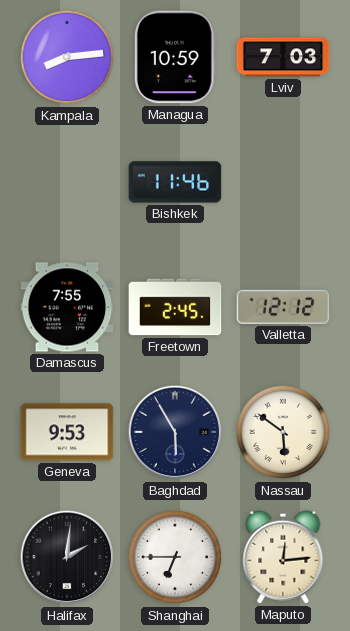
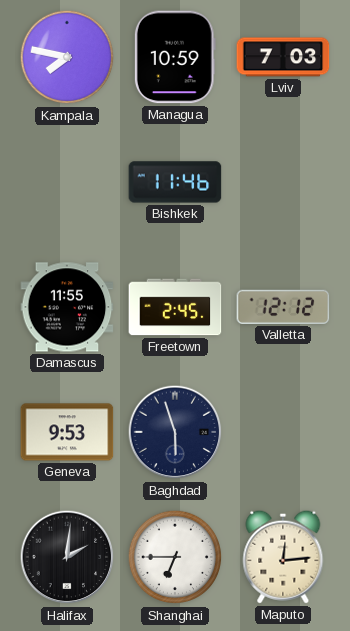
Kampala: 8:14 -> 7:47 (67, 57)
Damascus: 7:55 -> 11:55 (67, 307)
Baghdad: 5:55 -> 5:57 (175, 432)
Nassau: 5:51 -> none (283, 432)
